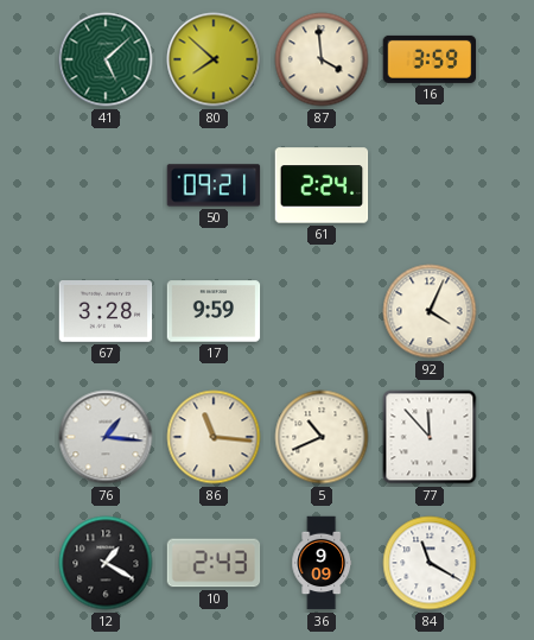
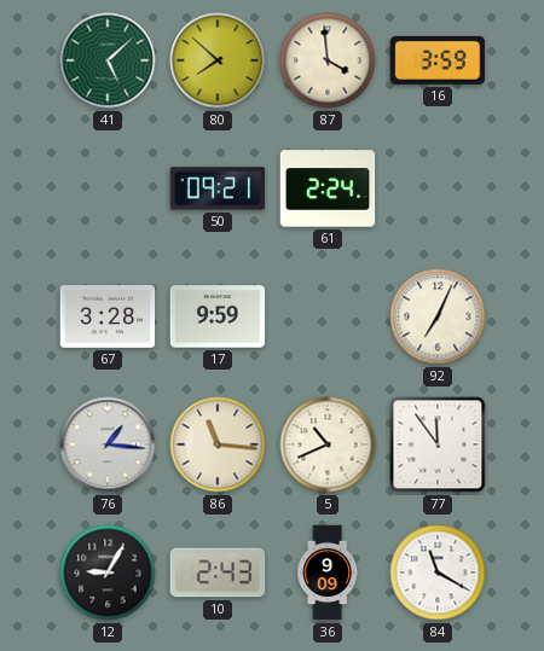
92: 4:04 -> 7:04 (438, 316)
77: 11:53 -> 11:54 (438, 444)
12: 1:20 -> 9:05 (108, 572)
